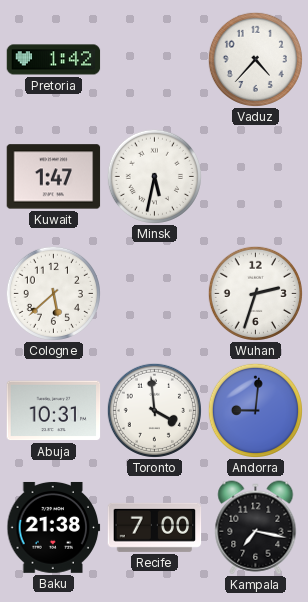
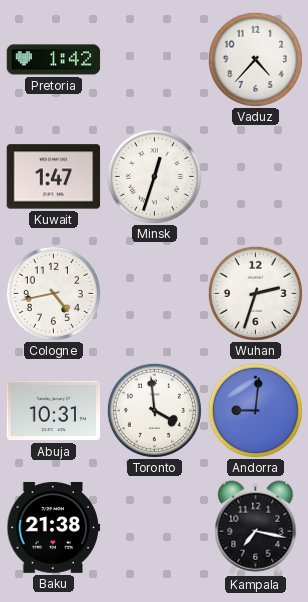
Minsk: 5:32 -> 12:33 (154, 176)
Cologne: 5:38 -> 4:43 (53, 293)
Recife: 7:00 -> none (155, 527)
